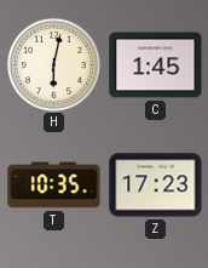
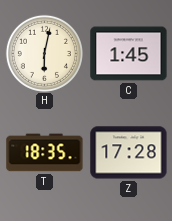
T: 10:35 -> 18:35 (45, 153)
Z: 17:23 -> 17:28 (129, 153)
